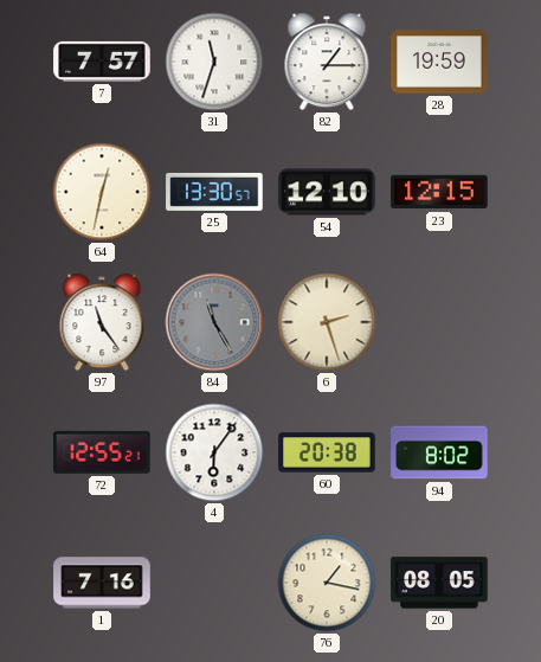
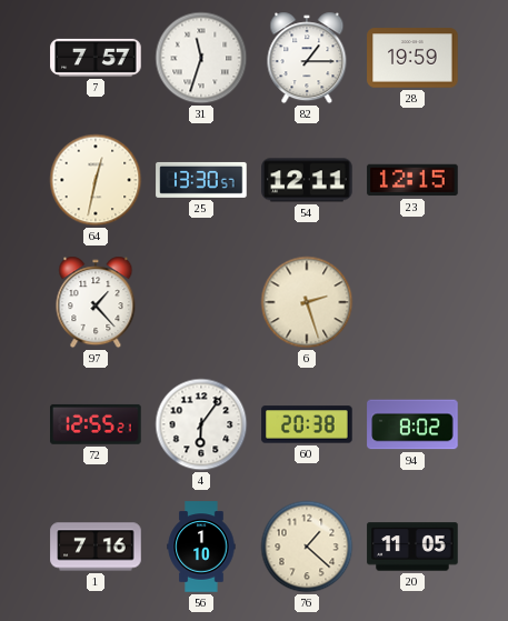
54: 12:10 -> 12:11 (307, 180)
97: 11:24 -> 1:23 (96, 302)
84: 11:25 -> none (214, 322)
56: none -> 1:10 (201, 547)
76: 1:17 -> 1:22 (307, 547)
20: 08:05 -> 11:05 (412, 547)
